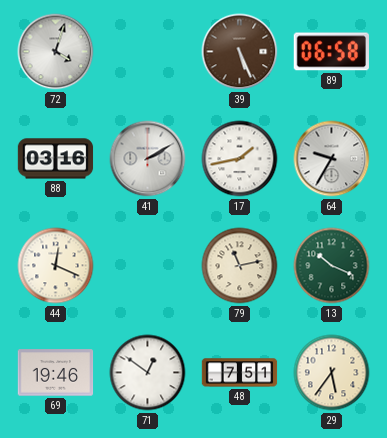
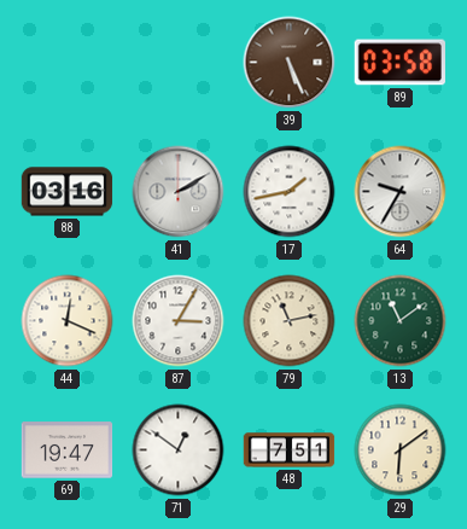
72: 4:03 -> none (56, 52)
89: 06:58 -> 03:58 (399, 63)
87: none -> 3:05 (179, 321)
13: 10:19 -> 11:09 (401, 321)
69: 19:46 -> 19:47 (68, 450)
29: 5:36 -> 6:09 (401, 450)
